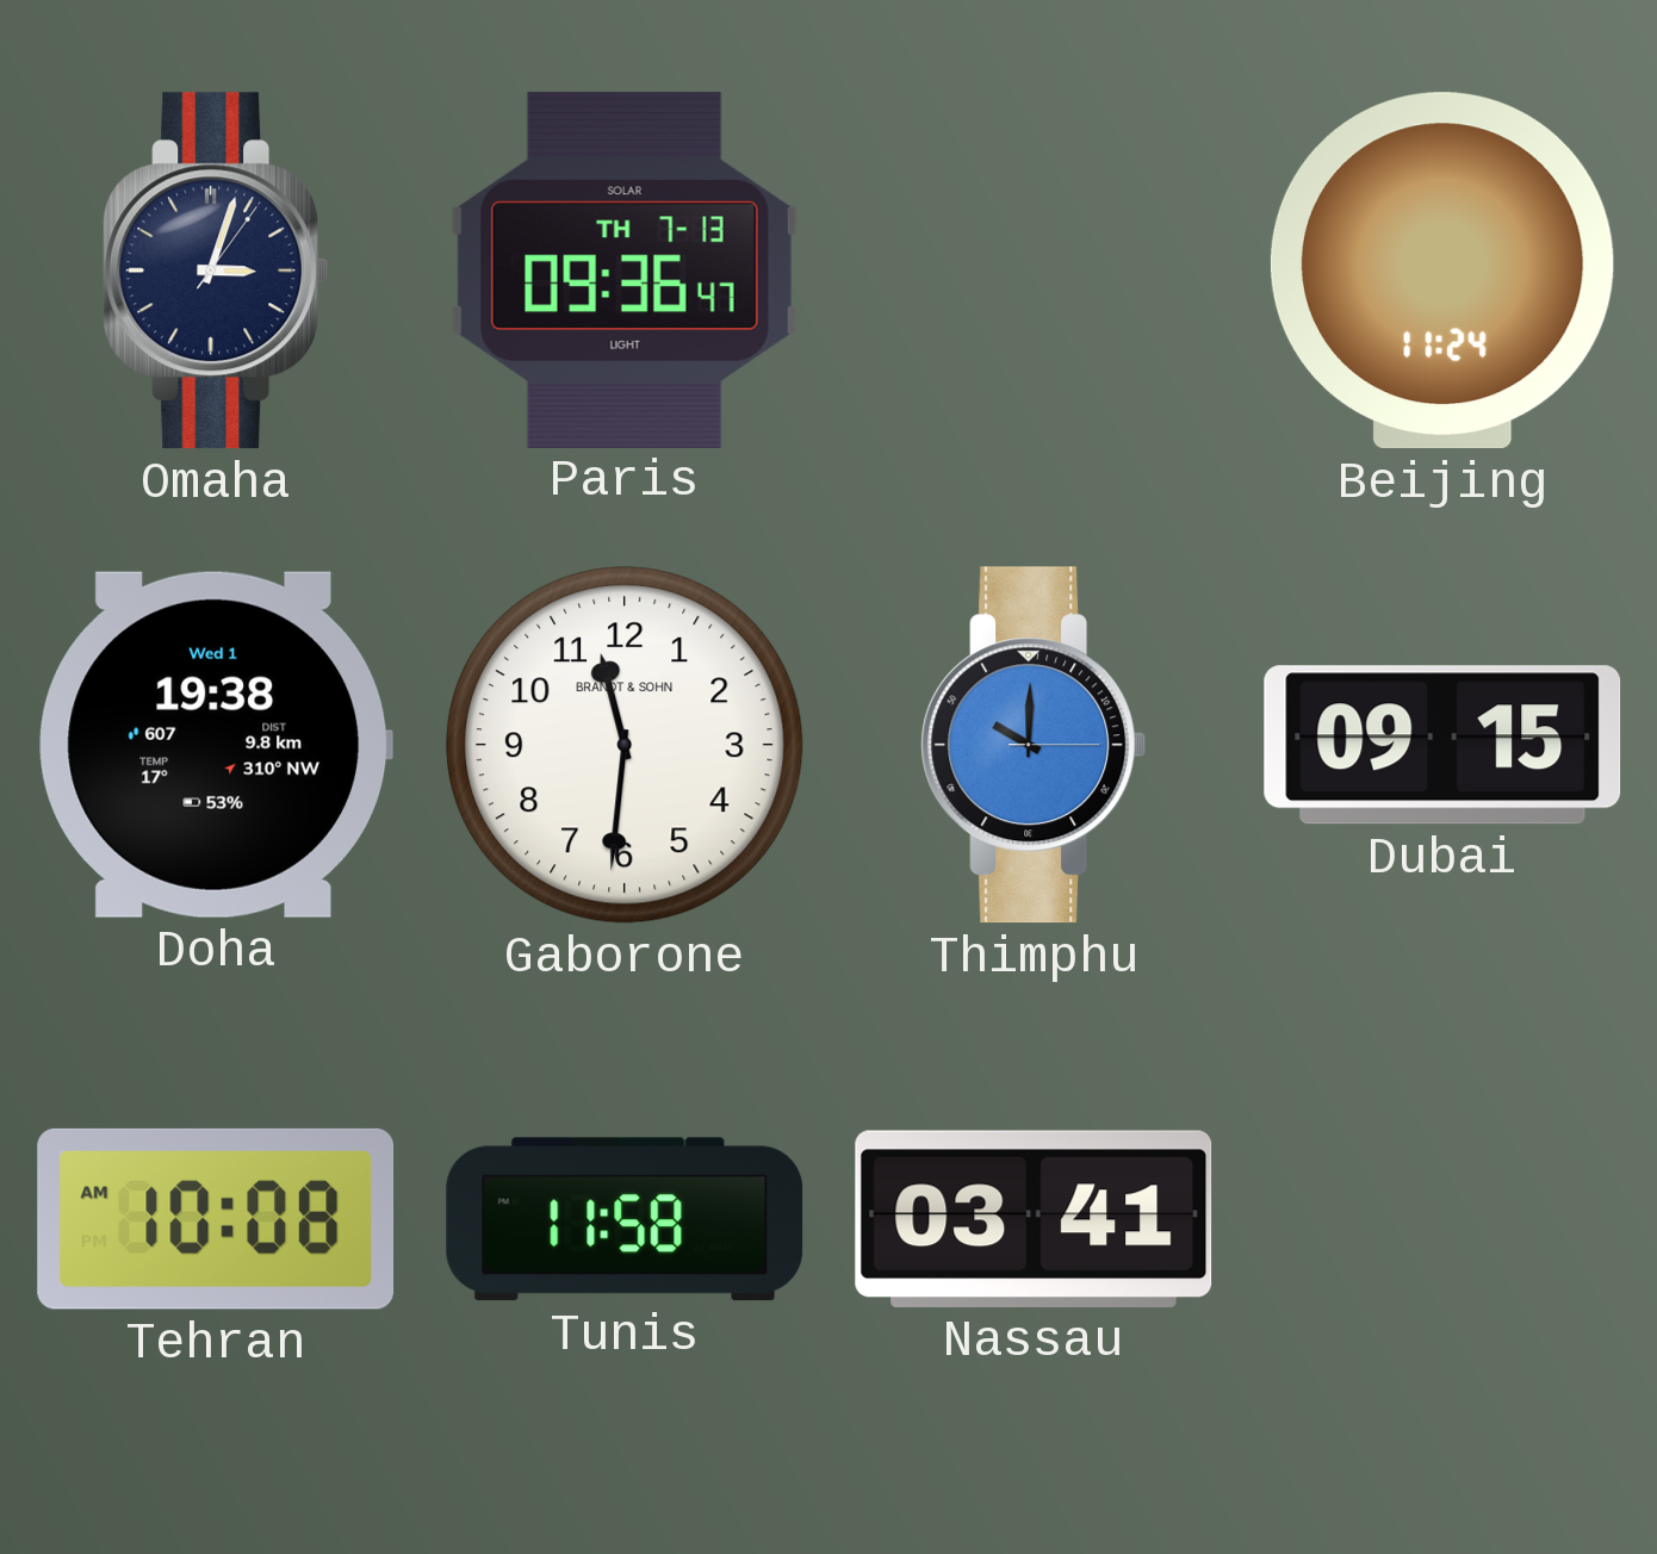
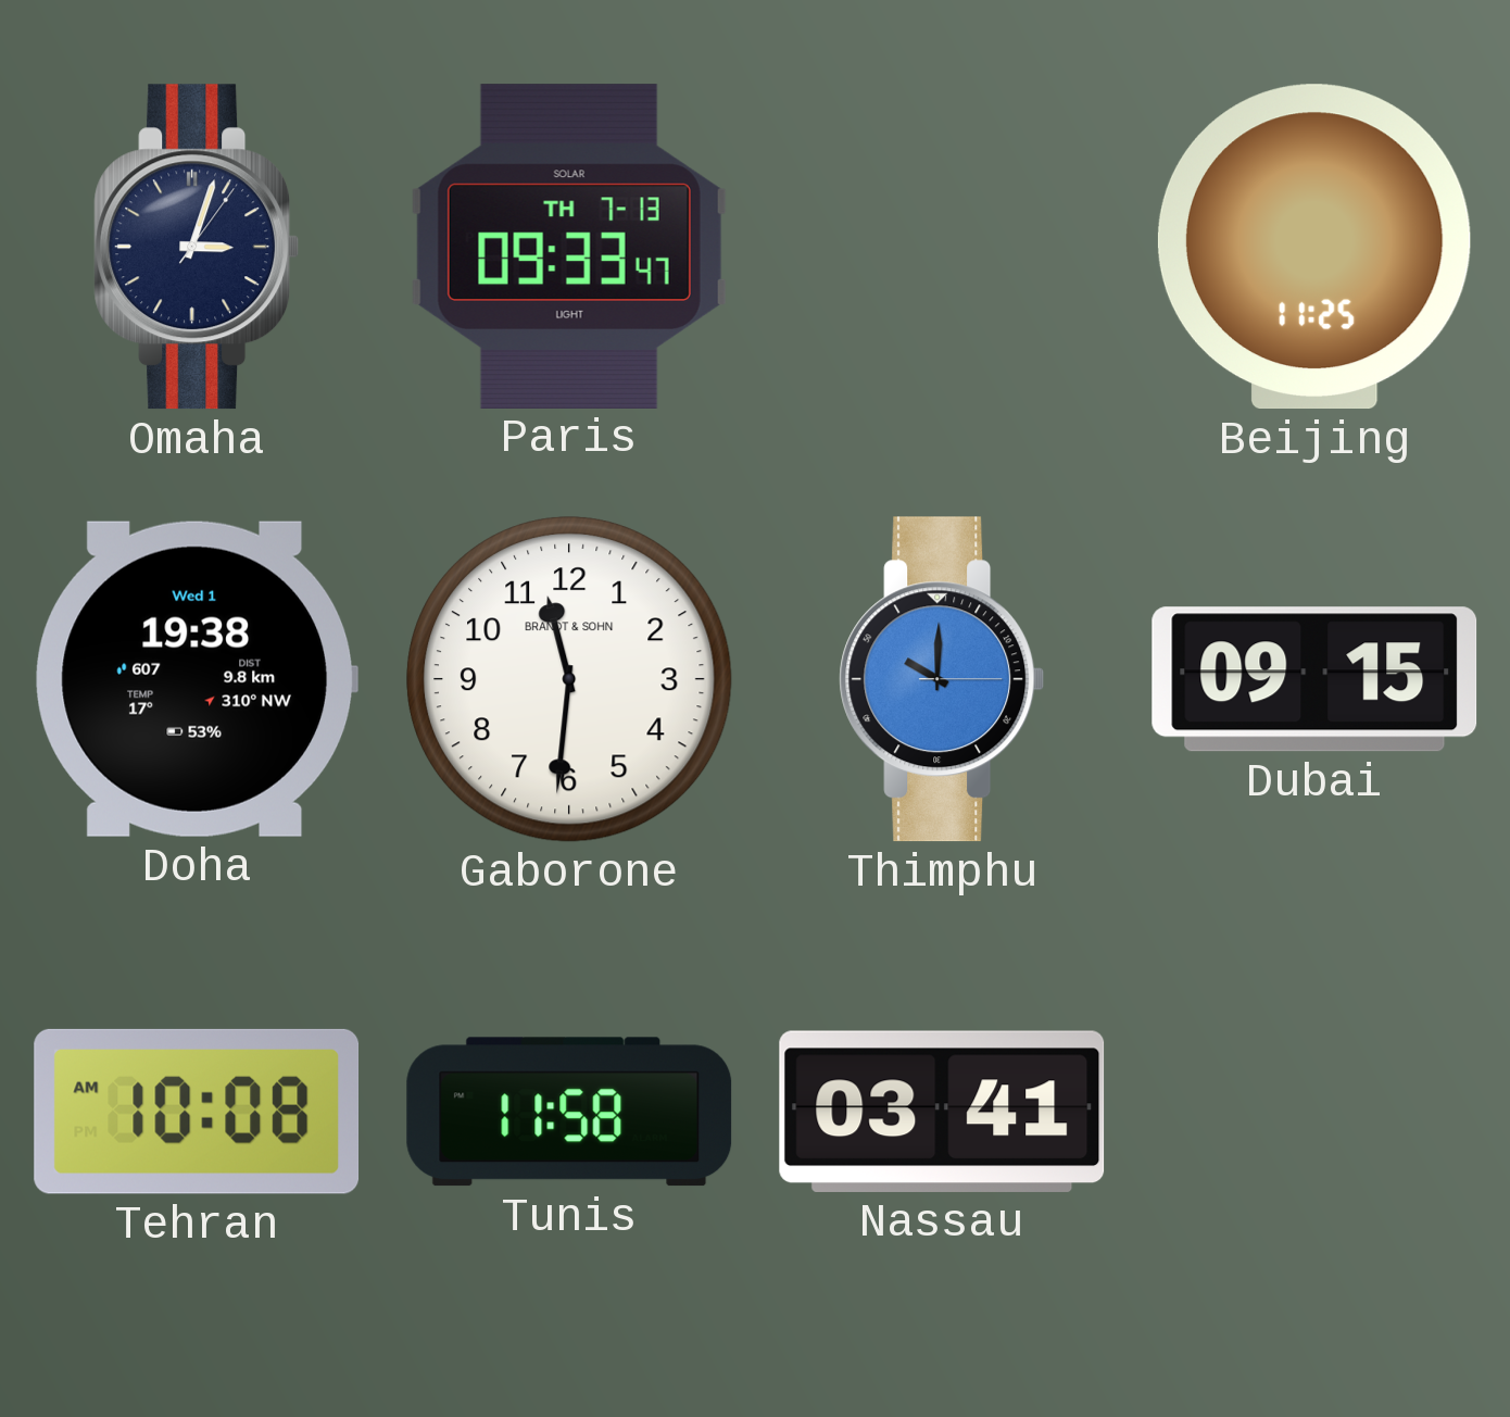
Paris: 09:36 -> 09:33 (569, 246)
Beijing: 11:24 -> 11:25 (1314, 247)
